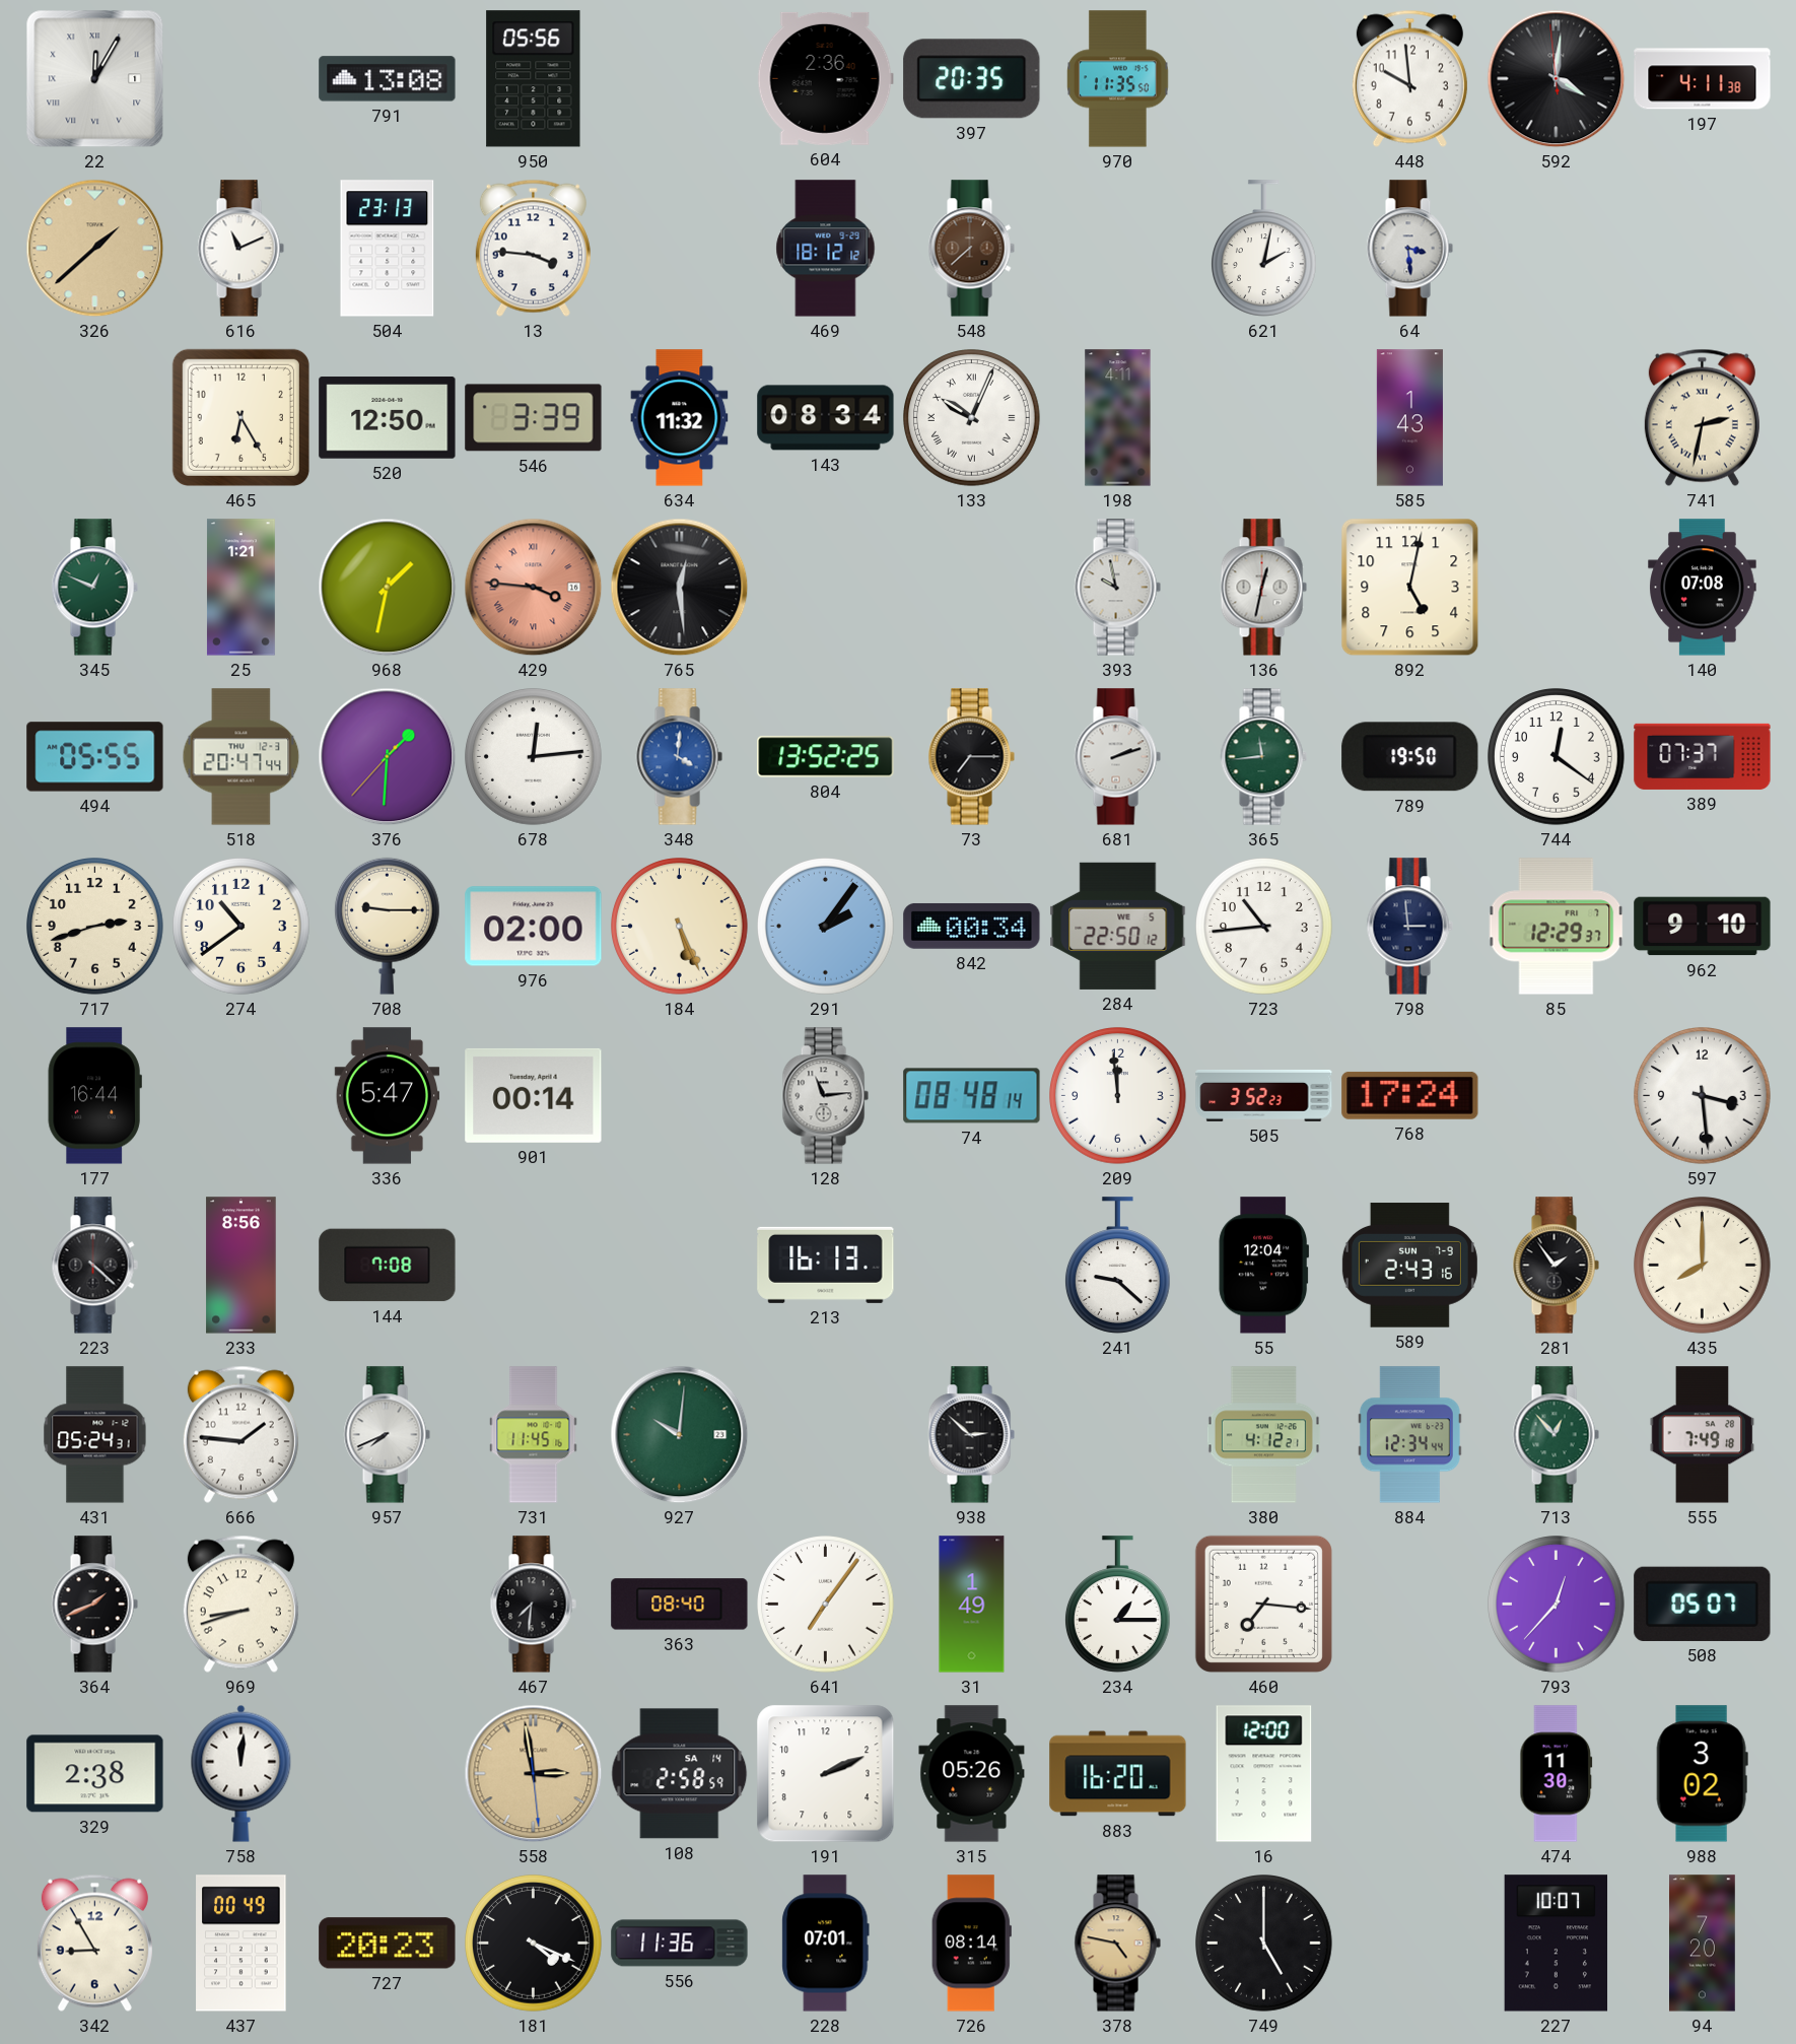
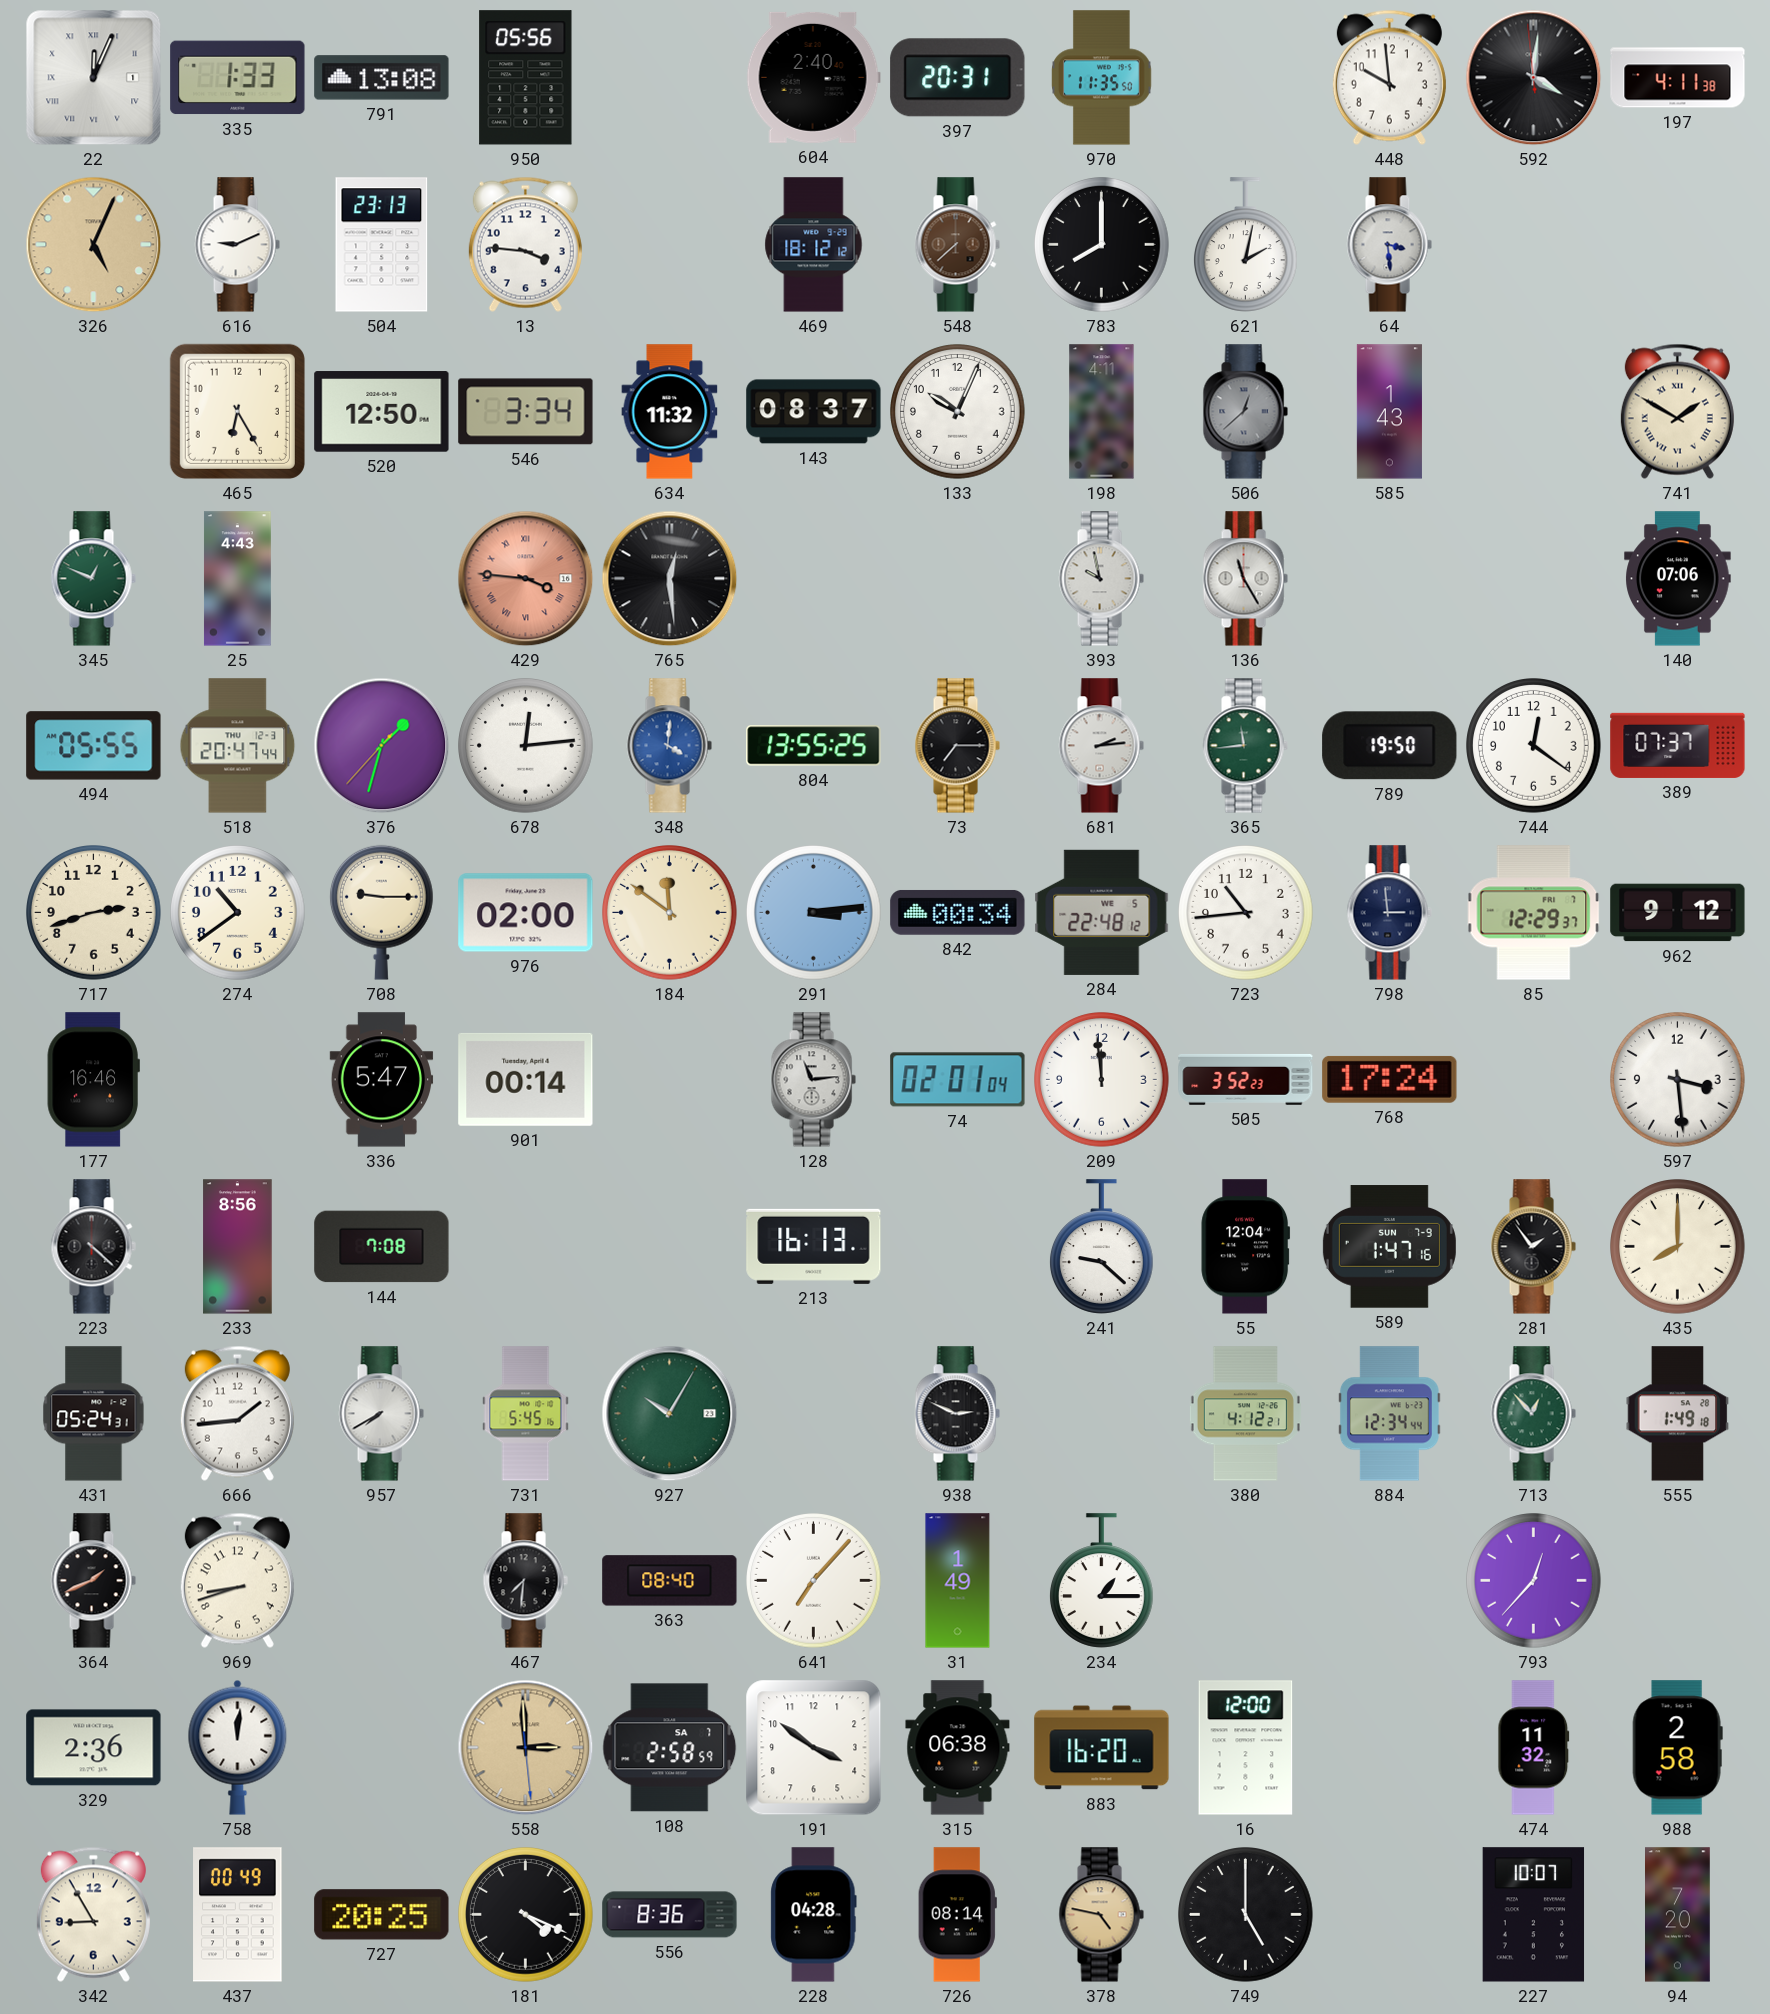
22: 12:05 -> 12:04 (94, 78)
335: none -> 1:33 (238, 78)
604: 2:36 -> 2:40 (813, 77)
397: 20:35 -> 20:31 (958, 78)
326: 1:38 -> 5:04 (94, 245)
616: 11:11 -> 9:11 (237, 245)
783: none -> 8:00 (1102, 245)
546: 3:39 -> 3:34 (526, 412)
143: 08:34 -> 08:37 (814, 412)
133 numerals: Roman -> Arabic (958, 412)
506: none -> 12:38 (1245, 412)
741: 2:32 -> 1:50 (1677, 411)
25: 1:21 -> 4:43 (237, 579)
968: 1:32 -> none (388, 588)
136: 12:32 -> 11:25 (1245, 579)
892: 5:02 -> none (1410, 588)
140: 07:08 -> 07:06 (1678, 579)
376: 1:30 -> 1:32 (382, 746)
804: 13:52 -> 13:55 (814, 746)
681: 2:12 -> 2:14 (1101, 746)
184: 5:26 -> 11:51 (670, 913)
291: 2:06 -> 3:14 (814, 913)
284: 22:50 -> 22:48 (1102, 912)
962: 9:10 -> 9:12 (1678, 913)
177: 16:44 -> 16:46 (93, 1080)
74: 08:48 -> 02:01 (958, 1080)
589: 2:43 -> 1:47 (1389, 1247)
666: 1:46 -> 1:44 (237, 1413)
957: 7:41 -> 7:40 (381, 1414)
731: 11:45 -> 5:45 (526, 1414)
927: 10:01 -> 10:05 (670, 1414)
938: 2:52 -> 2:49 (957, 1414)
555: 7:49 -> 1:49 (1678, 1414)
641: 7:06 -> 7:07 (814, 1581)
460: 7:16 -> none (1263, 1604)
508: 05:07 -> none (1703, 1604)
329: 2:38 -> 2:36 (94, 1748)
558: 2:58 -> 2:59 (526, 1748)
108 date: SA 14 -> SA 7 (670, 1748)
191: 2:11 -> 3:51 (814, 1748)
315: 05:26 -> 06:38 (958, 1748)
474: 11:30 -> 11:32 (1534, 1748)
988: 3:02 -> 2:58 (1677, 1748)
727: 20:23 -> 20:25 (382, 1915)
556: 11:36 -> 8:36 (670, 1915)
228: 07:01 -> 04:28 (814, 1915)
